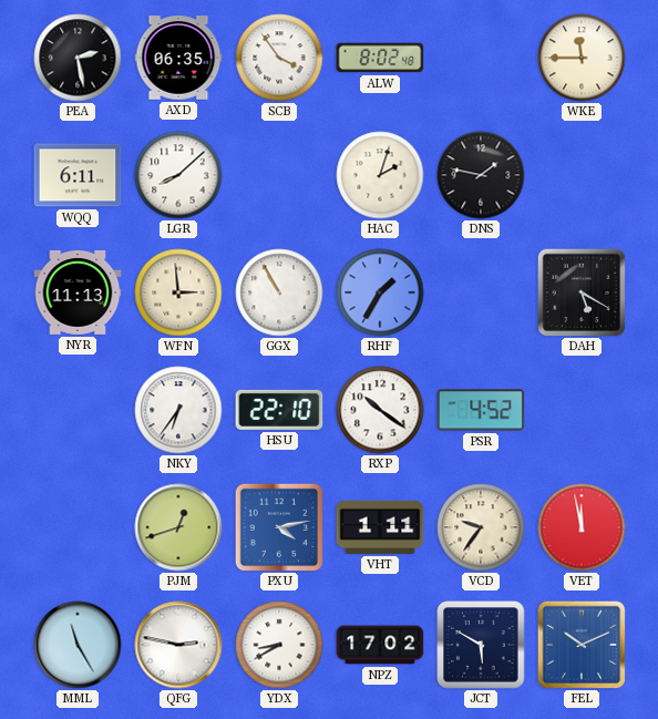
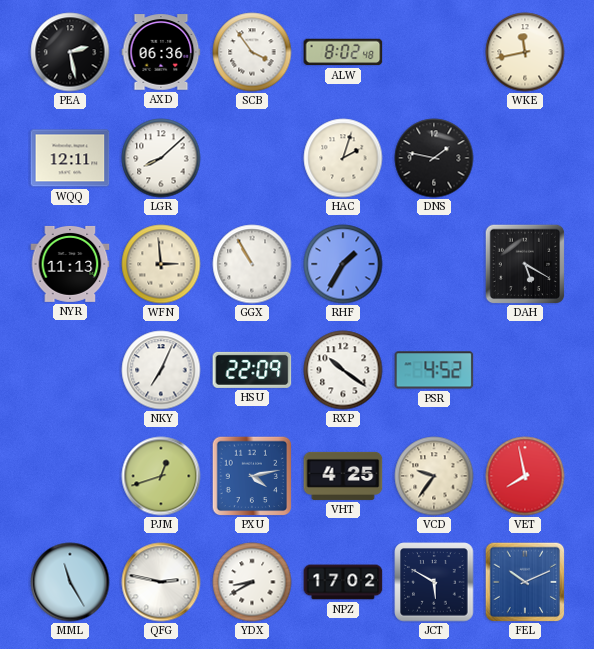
AXD: 06:35 -> 06:36 (161, 52)
WKE: 11:45 -> 11:43 (525, 52)
WQQ: 6:11 -> 12:11 (70, 158)
NKY: 6:36 -> 7:04 (161, 370)
HSU: 22:10 -> 22:09 (252, 370)
VHT: 1:11 -> 4:25 (343, 476)
VET: 11:58 -> 7:58 (525, 476)
